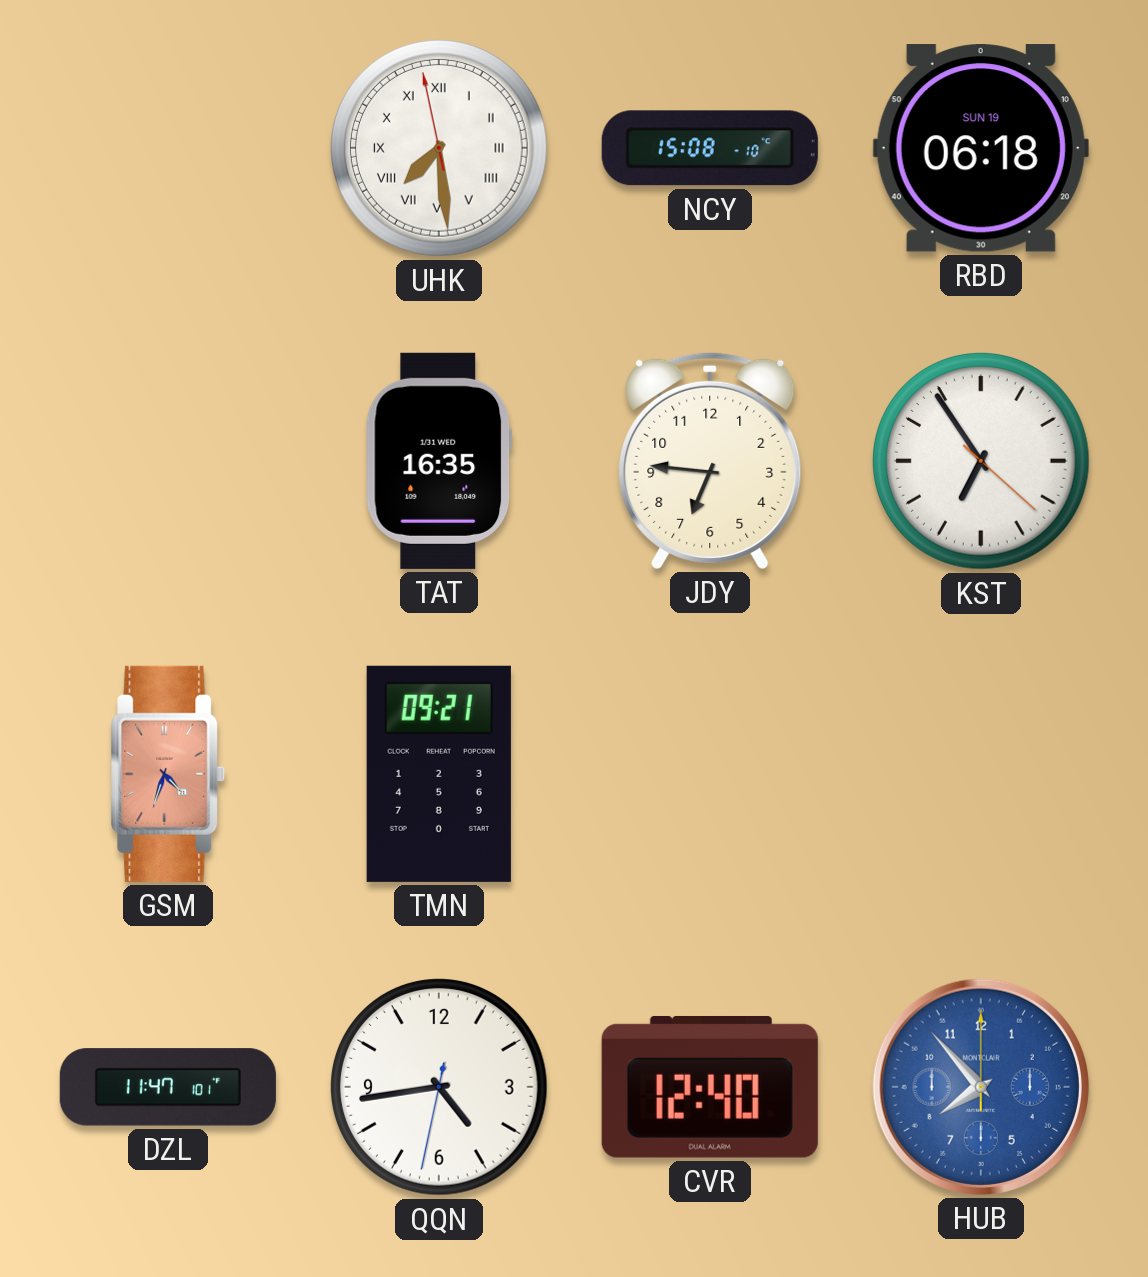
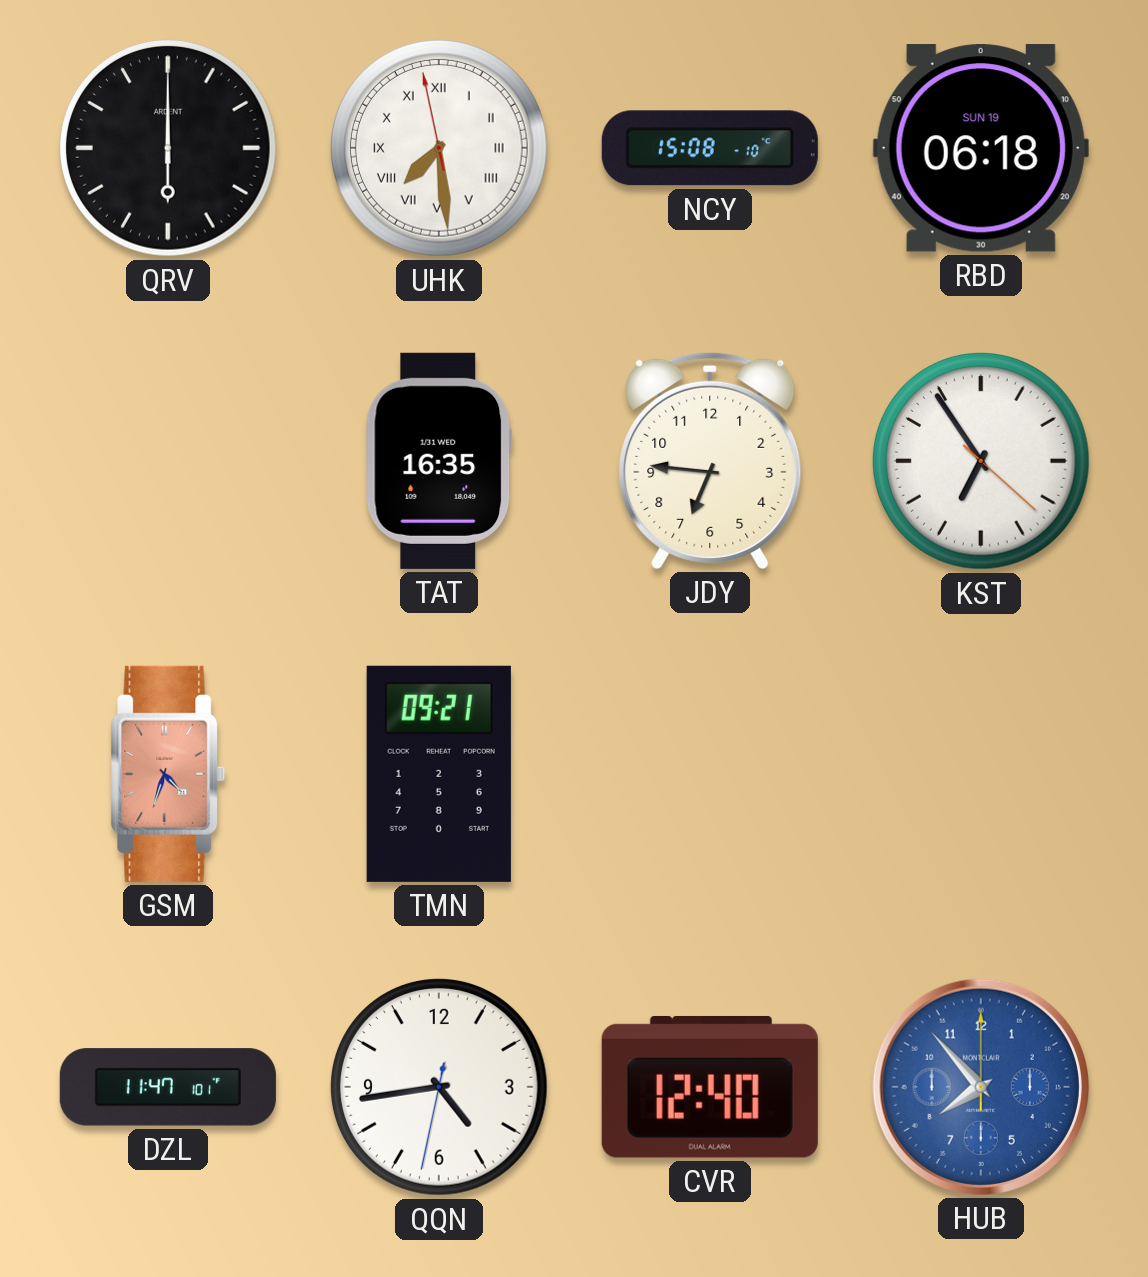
QRV: none -> 6:00 (169, 149)
